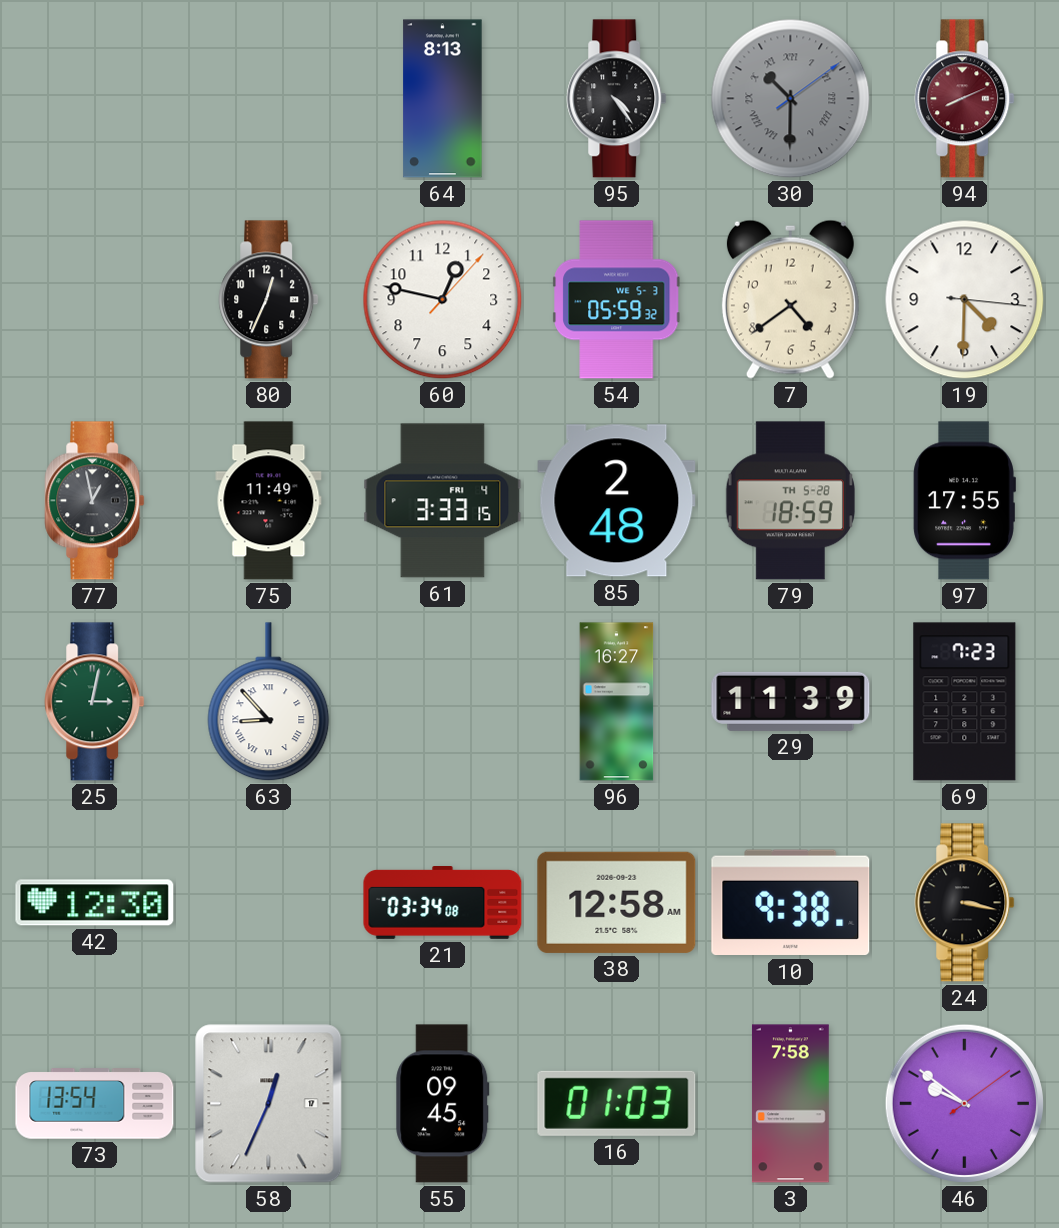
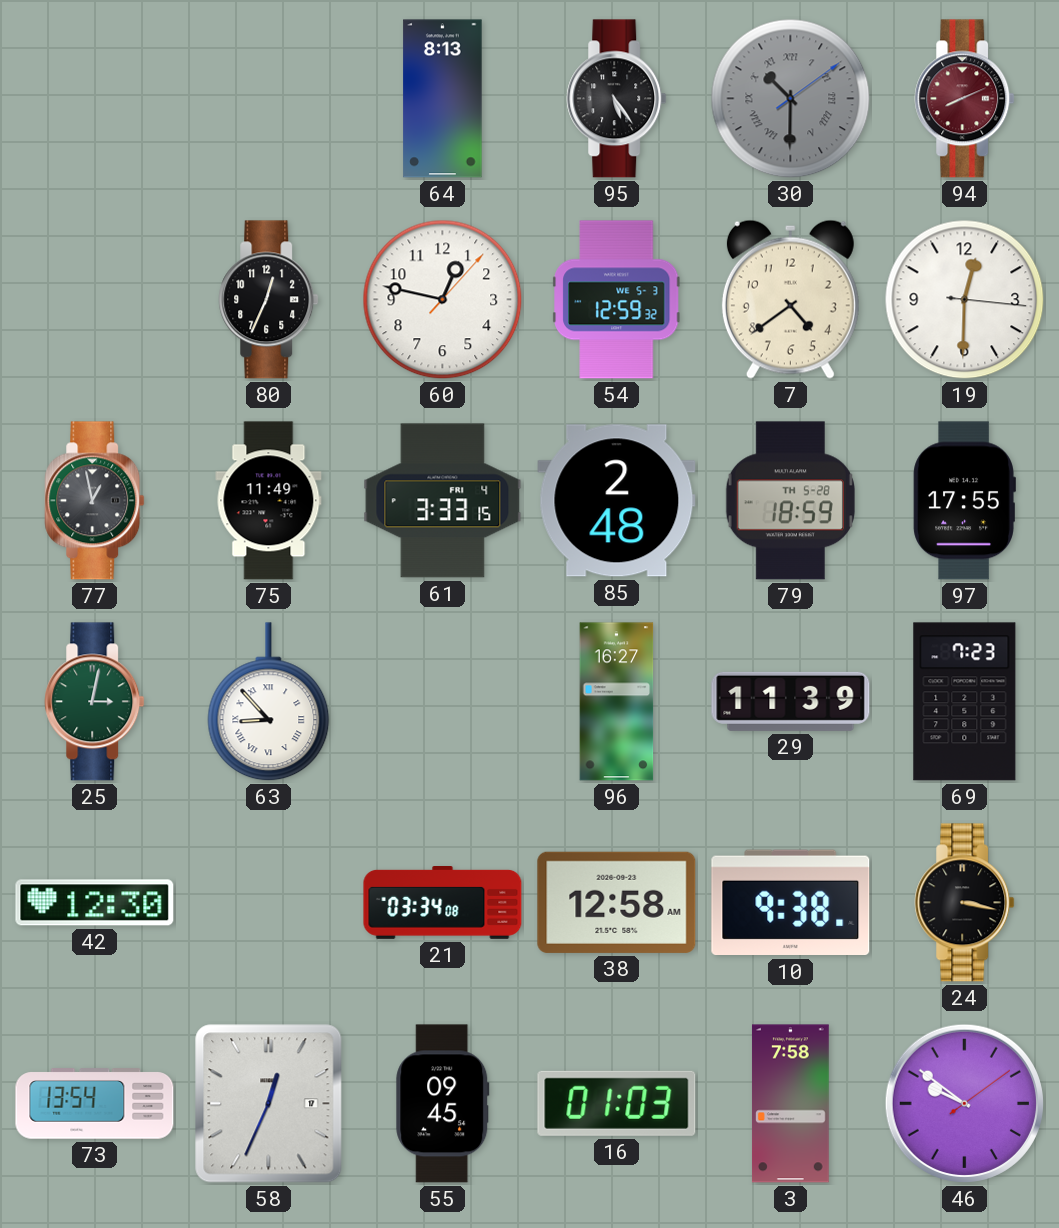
95: 4:24 -> 5:24 (617, 99)
54: 05:59 -> 12:59 (617, 300)
19: 4:30 -> 12:30 (965, 300)
